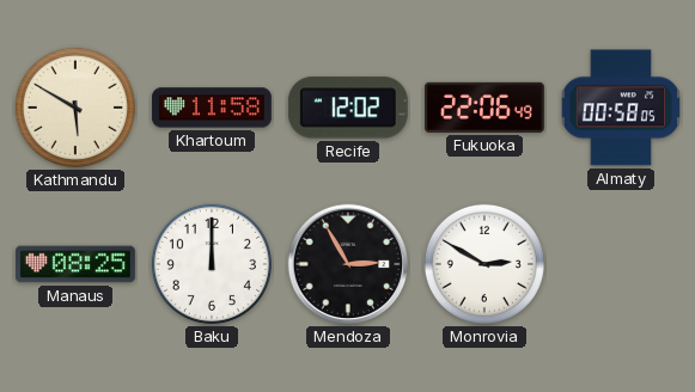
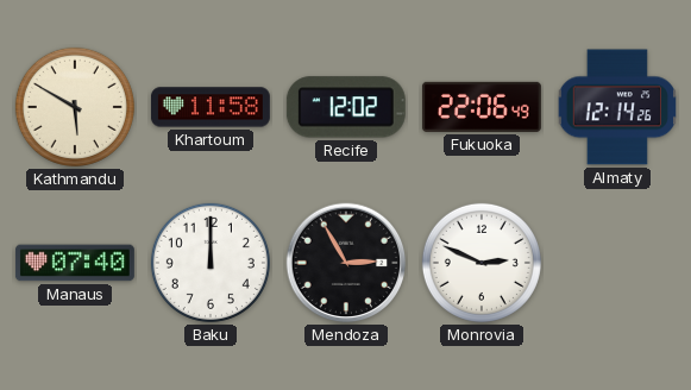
Almaty: 00:58 -> 12:14 (616, 107)
Manaus: 08:25 -> 07:40 (75, 263)
Monrovia: 2:50 -> 2:49 (482, 263)
